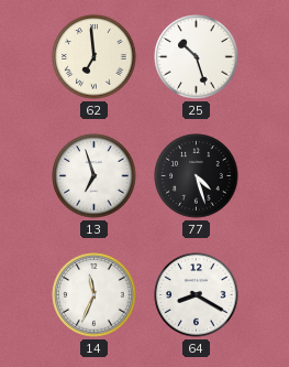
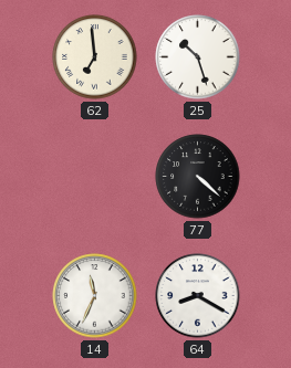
13: 6:57 -> none (95, 176)
77: 4:27 -> 4:22 (198, 177)
